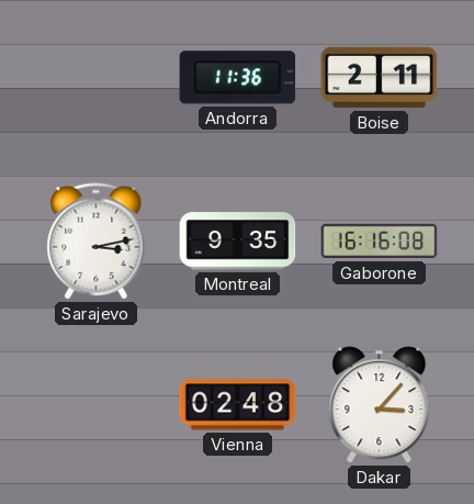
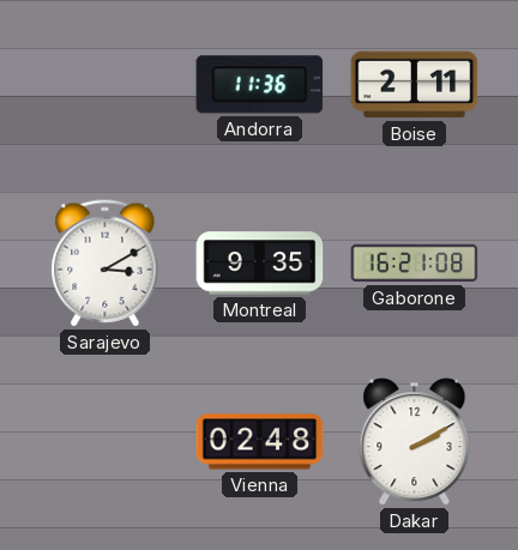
Sarajevo: 3:13 -> 3:10 (106, 264)
Gaborone: 16:16 -> 16:21 (415, 264)
Dakar: 3:07 -> 2:10 (415, 442)
